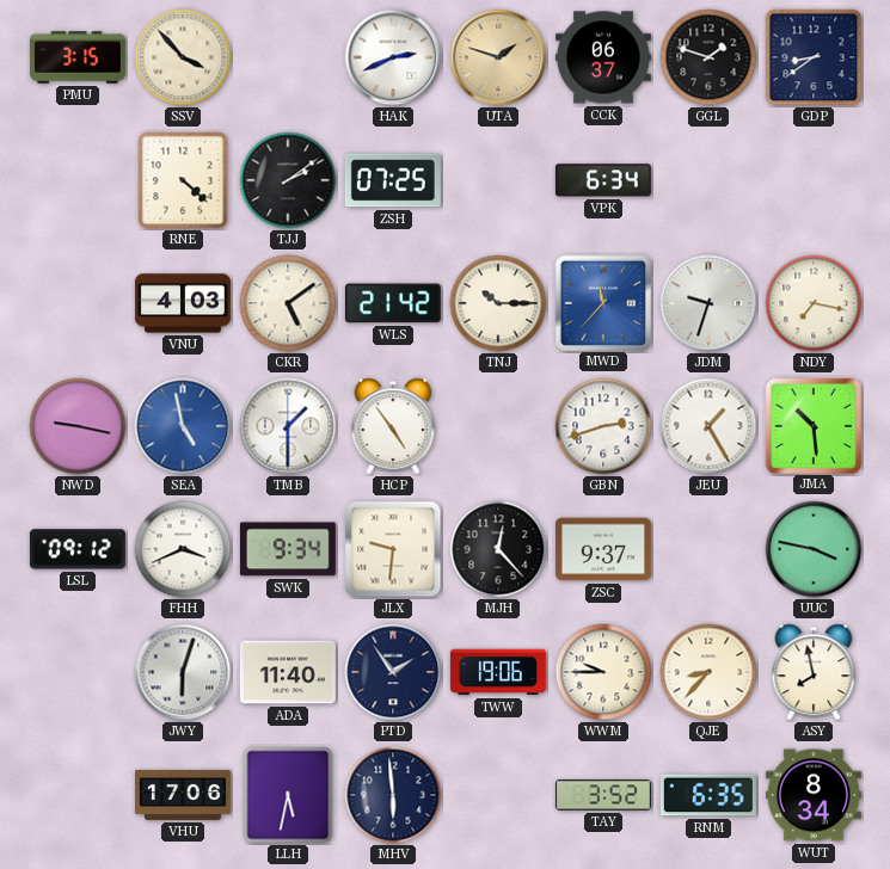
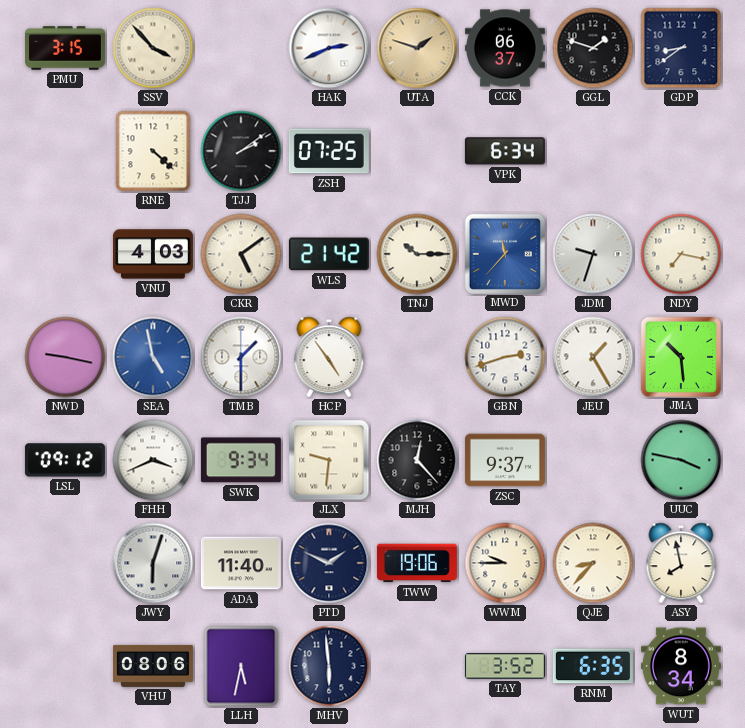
PTD: 1:54 -> 1:49 (329, 563)
VHU: 17:06 -> 08:06 (153, 666)
